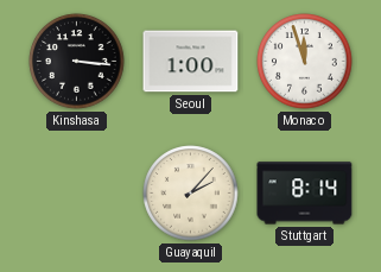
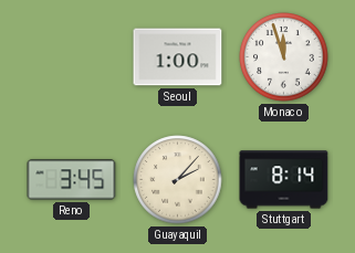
Kinshasa: 3:16 -> none (77, 62)
Reno: none -> 3:45 (72, 180)
